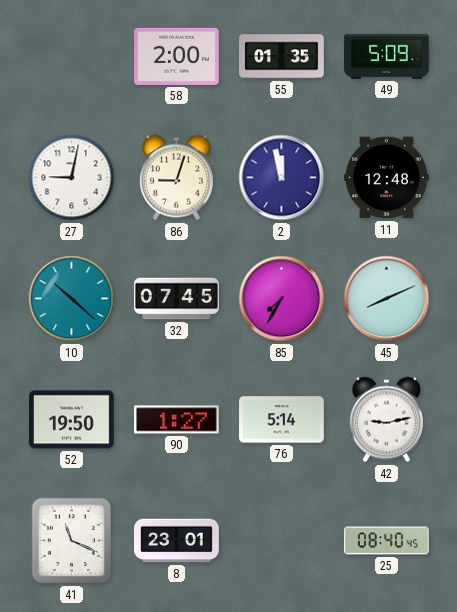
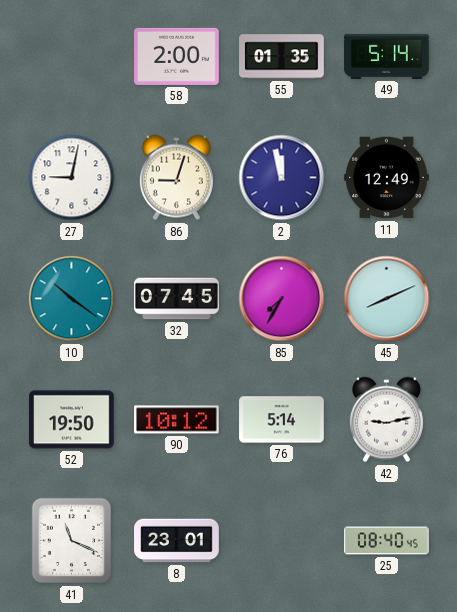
49: 5:09 -> 5:14 (387, 56)
11: 12:48 -> 12:49 (387, 178)
10: 10:22 -> 10:21 (72, 299)
90: 1:27 -> 10:12 (177, 420)
